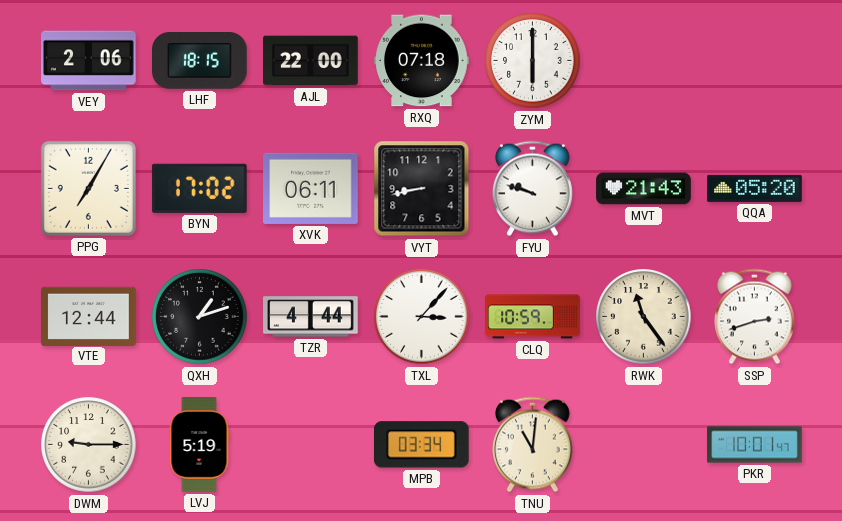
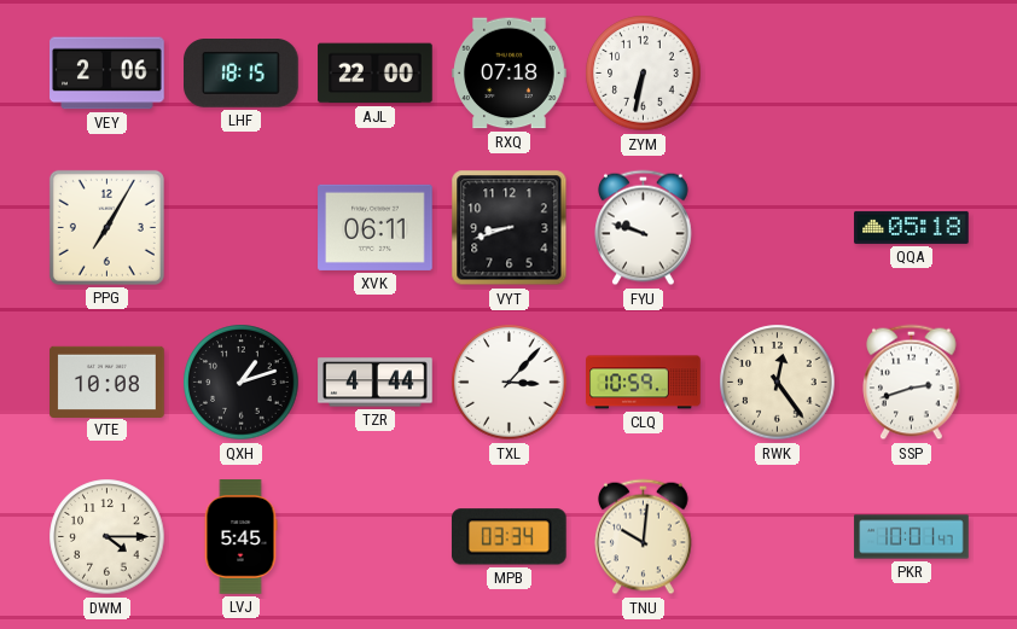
ZYM: 6:00 -> 6:32 (644, 74)
BYN: 17:02 -> none (199, 188)
VYT: 8:43 -> 8:42 (510, 228)
MVT: 21:43 -> none (644, 189)
QQA: 05:20 -> 05:18 (912, 227)
VTE: 12:44 -> 10:08 (107, 382)
RWK: 11:24 -> 12:24 (778, 383)
DWM: 9:15 -> 4:15 (107, 537)
LVJ: 5:19 -> 5:45 (240, 537)
TNU: 11:01 -> 10:01 (644, 537)
